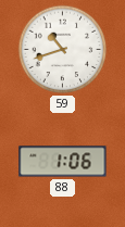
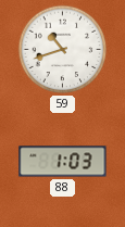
88: 1:06 -> 1:03 (63, 162)
